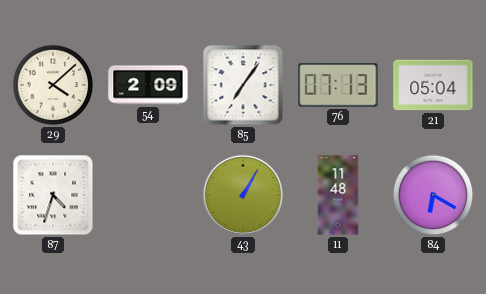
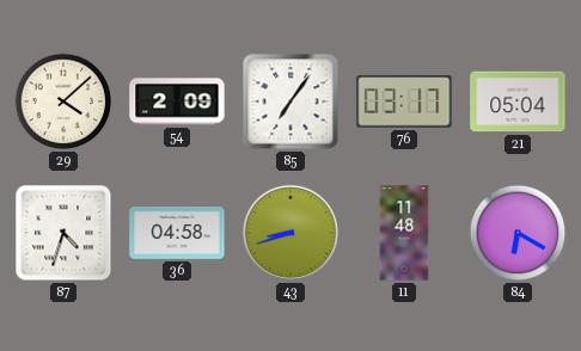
76: 07:13 -> 03:17 (404, 101)
36: none -> 04:58 (177, 234)
43: 1:05 -> 8:42 (290, 233)
